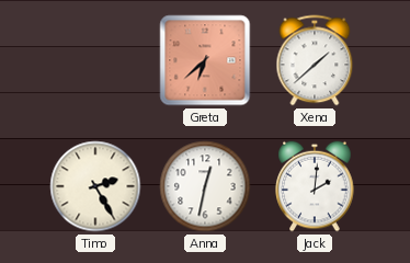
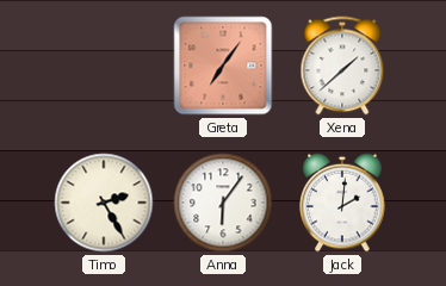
Greta: 6:38 -> 7:06 (223, 66)
Anna: 12:32 -> 6:06 (223, 203)
